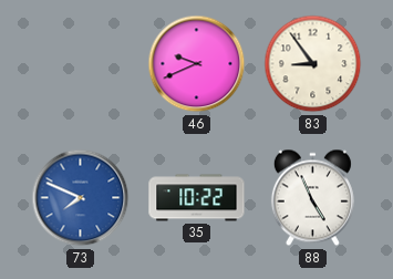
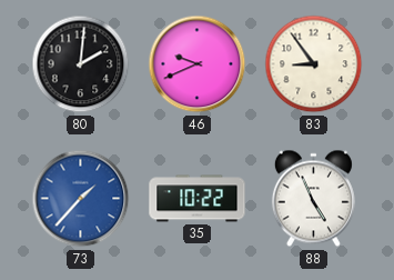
80: none -> 2:01 (81, 64)
73: 7:49 -> 1:37 (81, 199)
